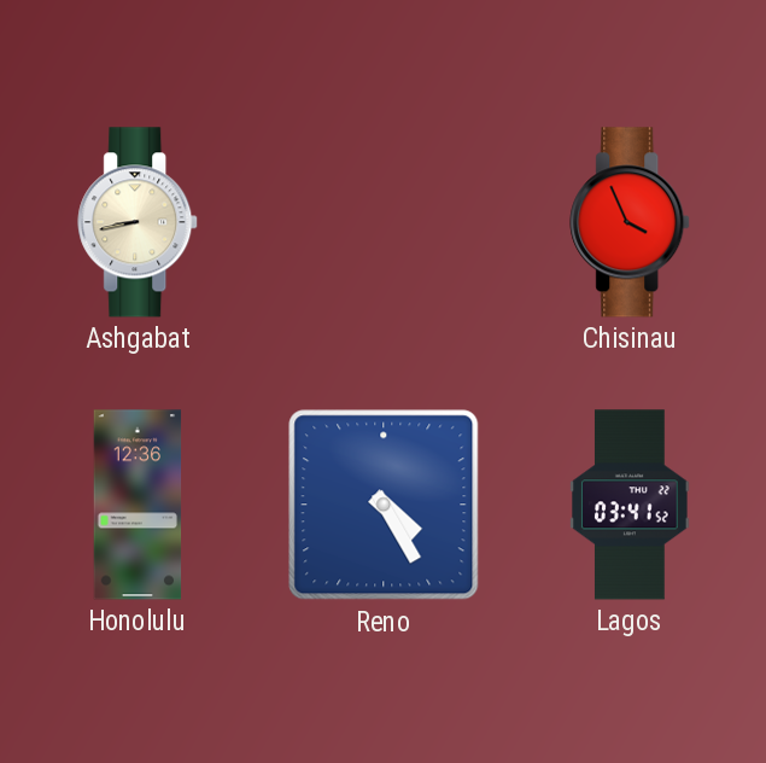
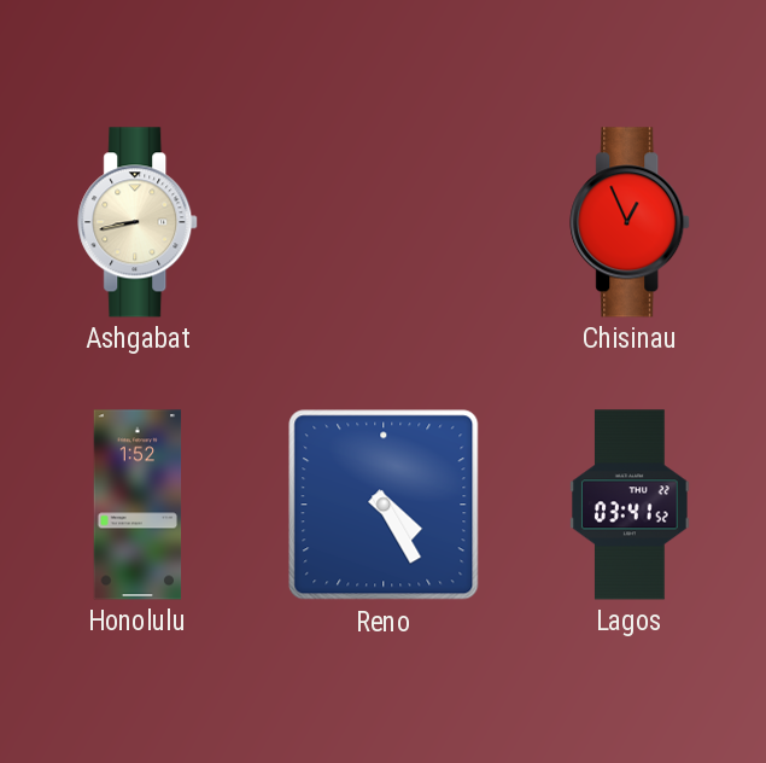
Chisinau: 3:56 -> 12:56 (631, 222)
Honolulu: 12:36 -> 1:52 (138, 505)
